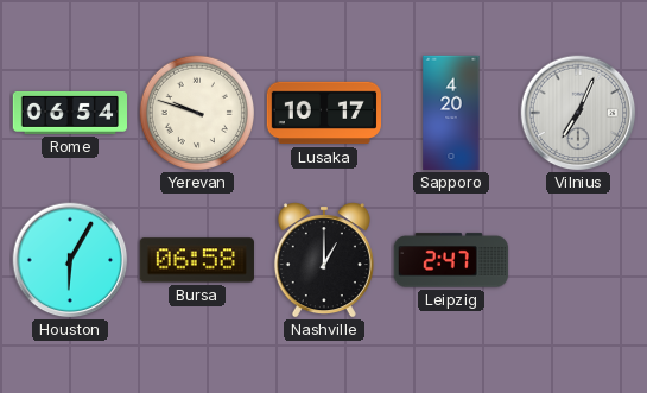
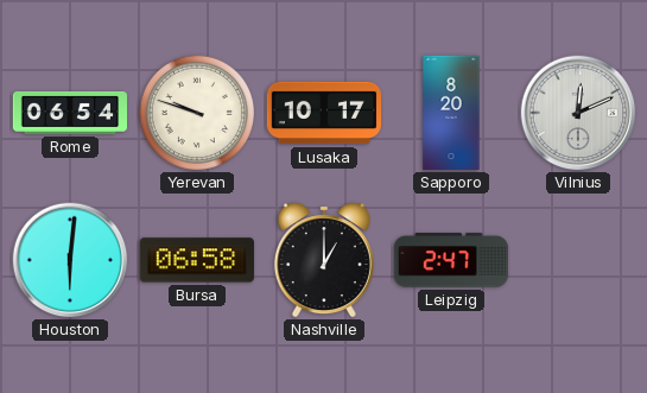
Sapporo: 4:20 -> 8:20 (451, 113)
Vilnius: 7:04 -> 12:11 (578, 113)
Houston: 6:05 -> 6:01 (70, 260)
